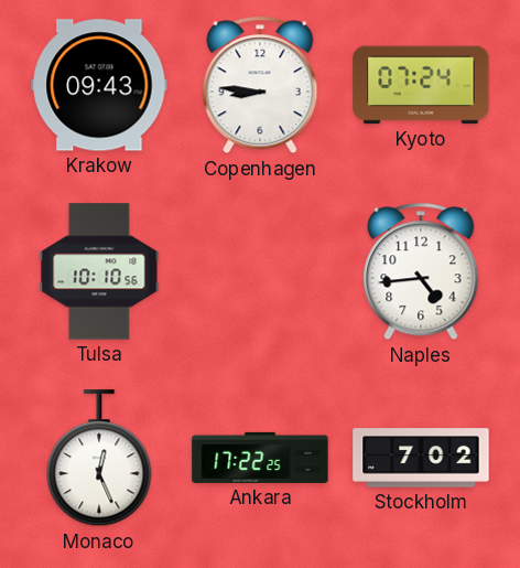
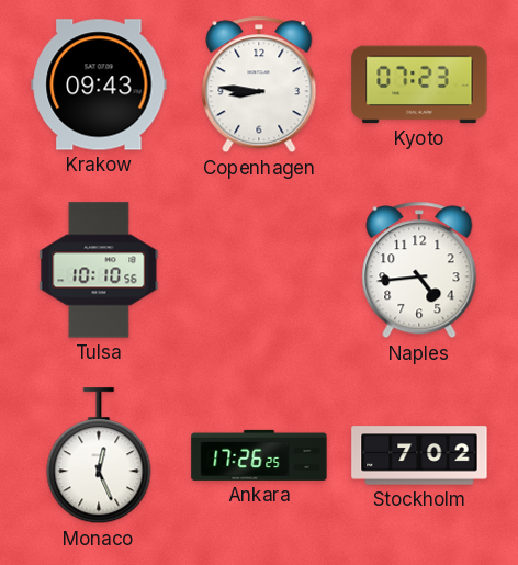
Kyoto: 07:24 -> 07:23 (419, 84)
Ankara: 17:22 -> 17:26 (259, 455)
